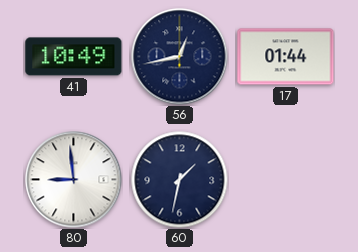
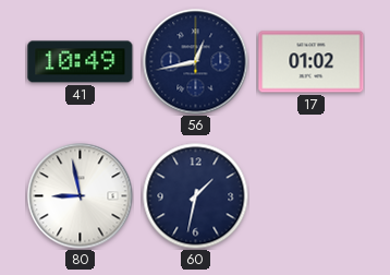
17: 01:44 -> 01:02 (312, 62)
80: 8:59 -> 8:58 (81, 196)
